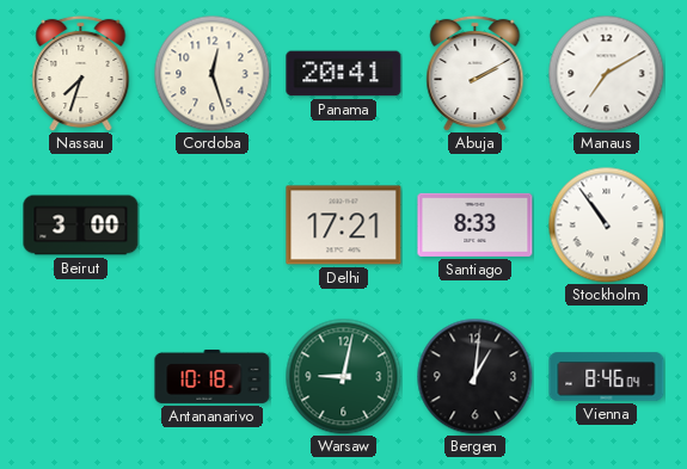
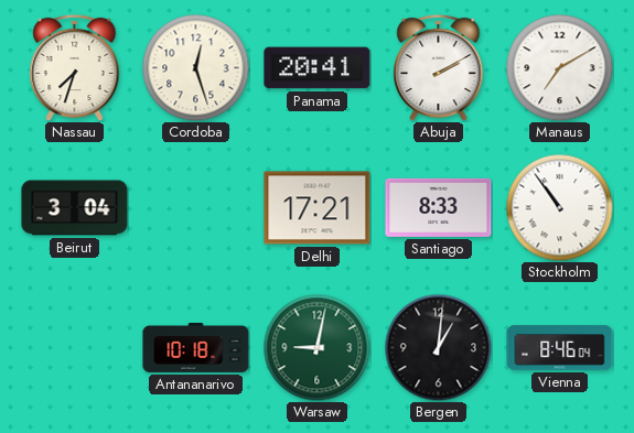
Beirut: 3:00 -> 3:04 (75, 208)
